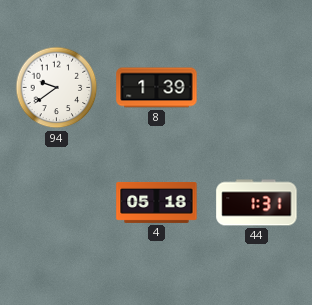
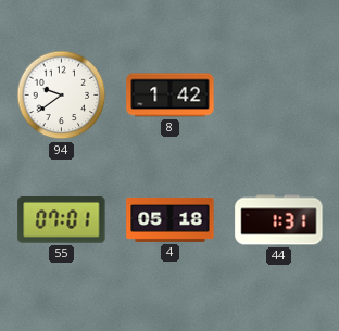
8: 1:39 -> 1:42 (171, 96)
55: none -> 07:01 (62, 220)
